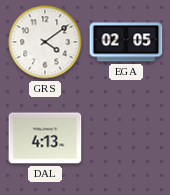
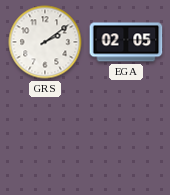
GRS: 4:09 -> 2:09 (45, 42)
DAL: 4:13 -> none (45, 138)
